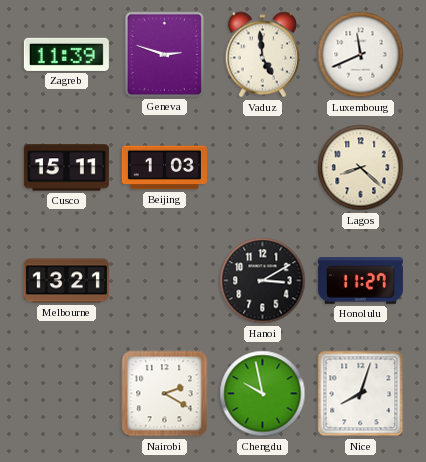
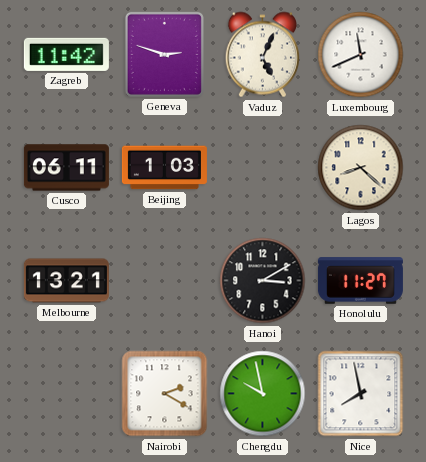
Zagreb: 11:39 -> 11:42 (66, 54)
Vaduz: 4:59 -> 5:04 (262, 55)
Cusco: 15:11 -> 06:11 (66, 168)
Nice: 8:03 -> 7:58 (361, 394)
